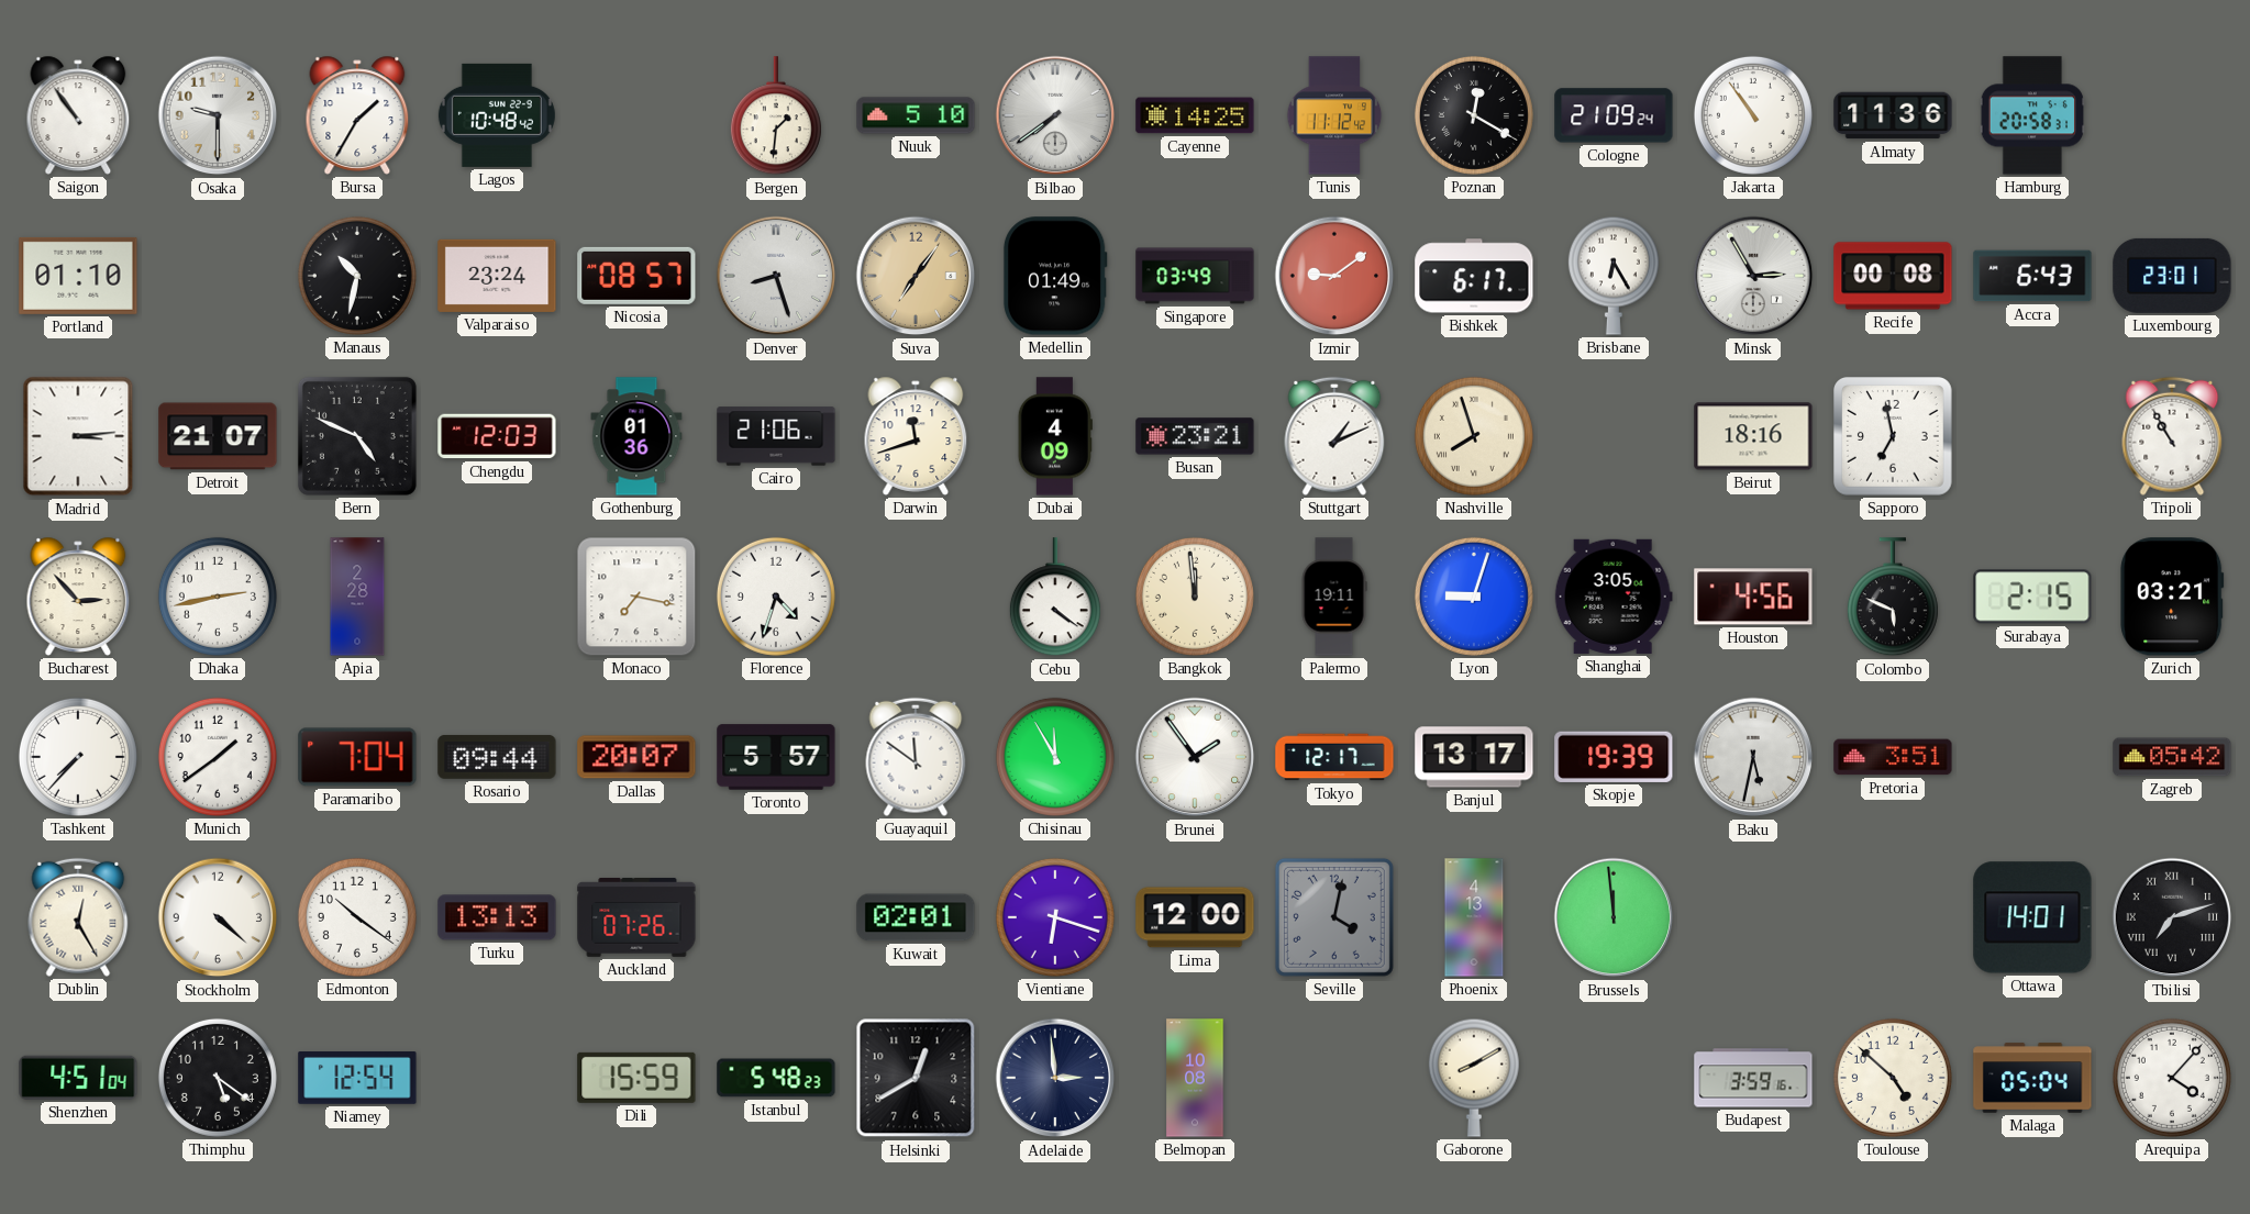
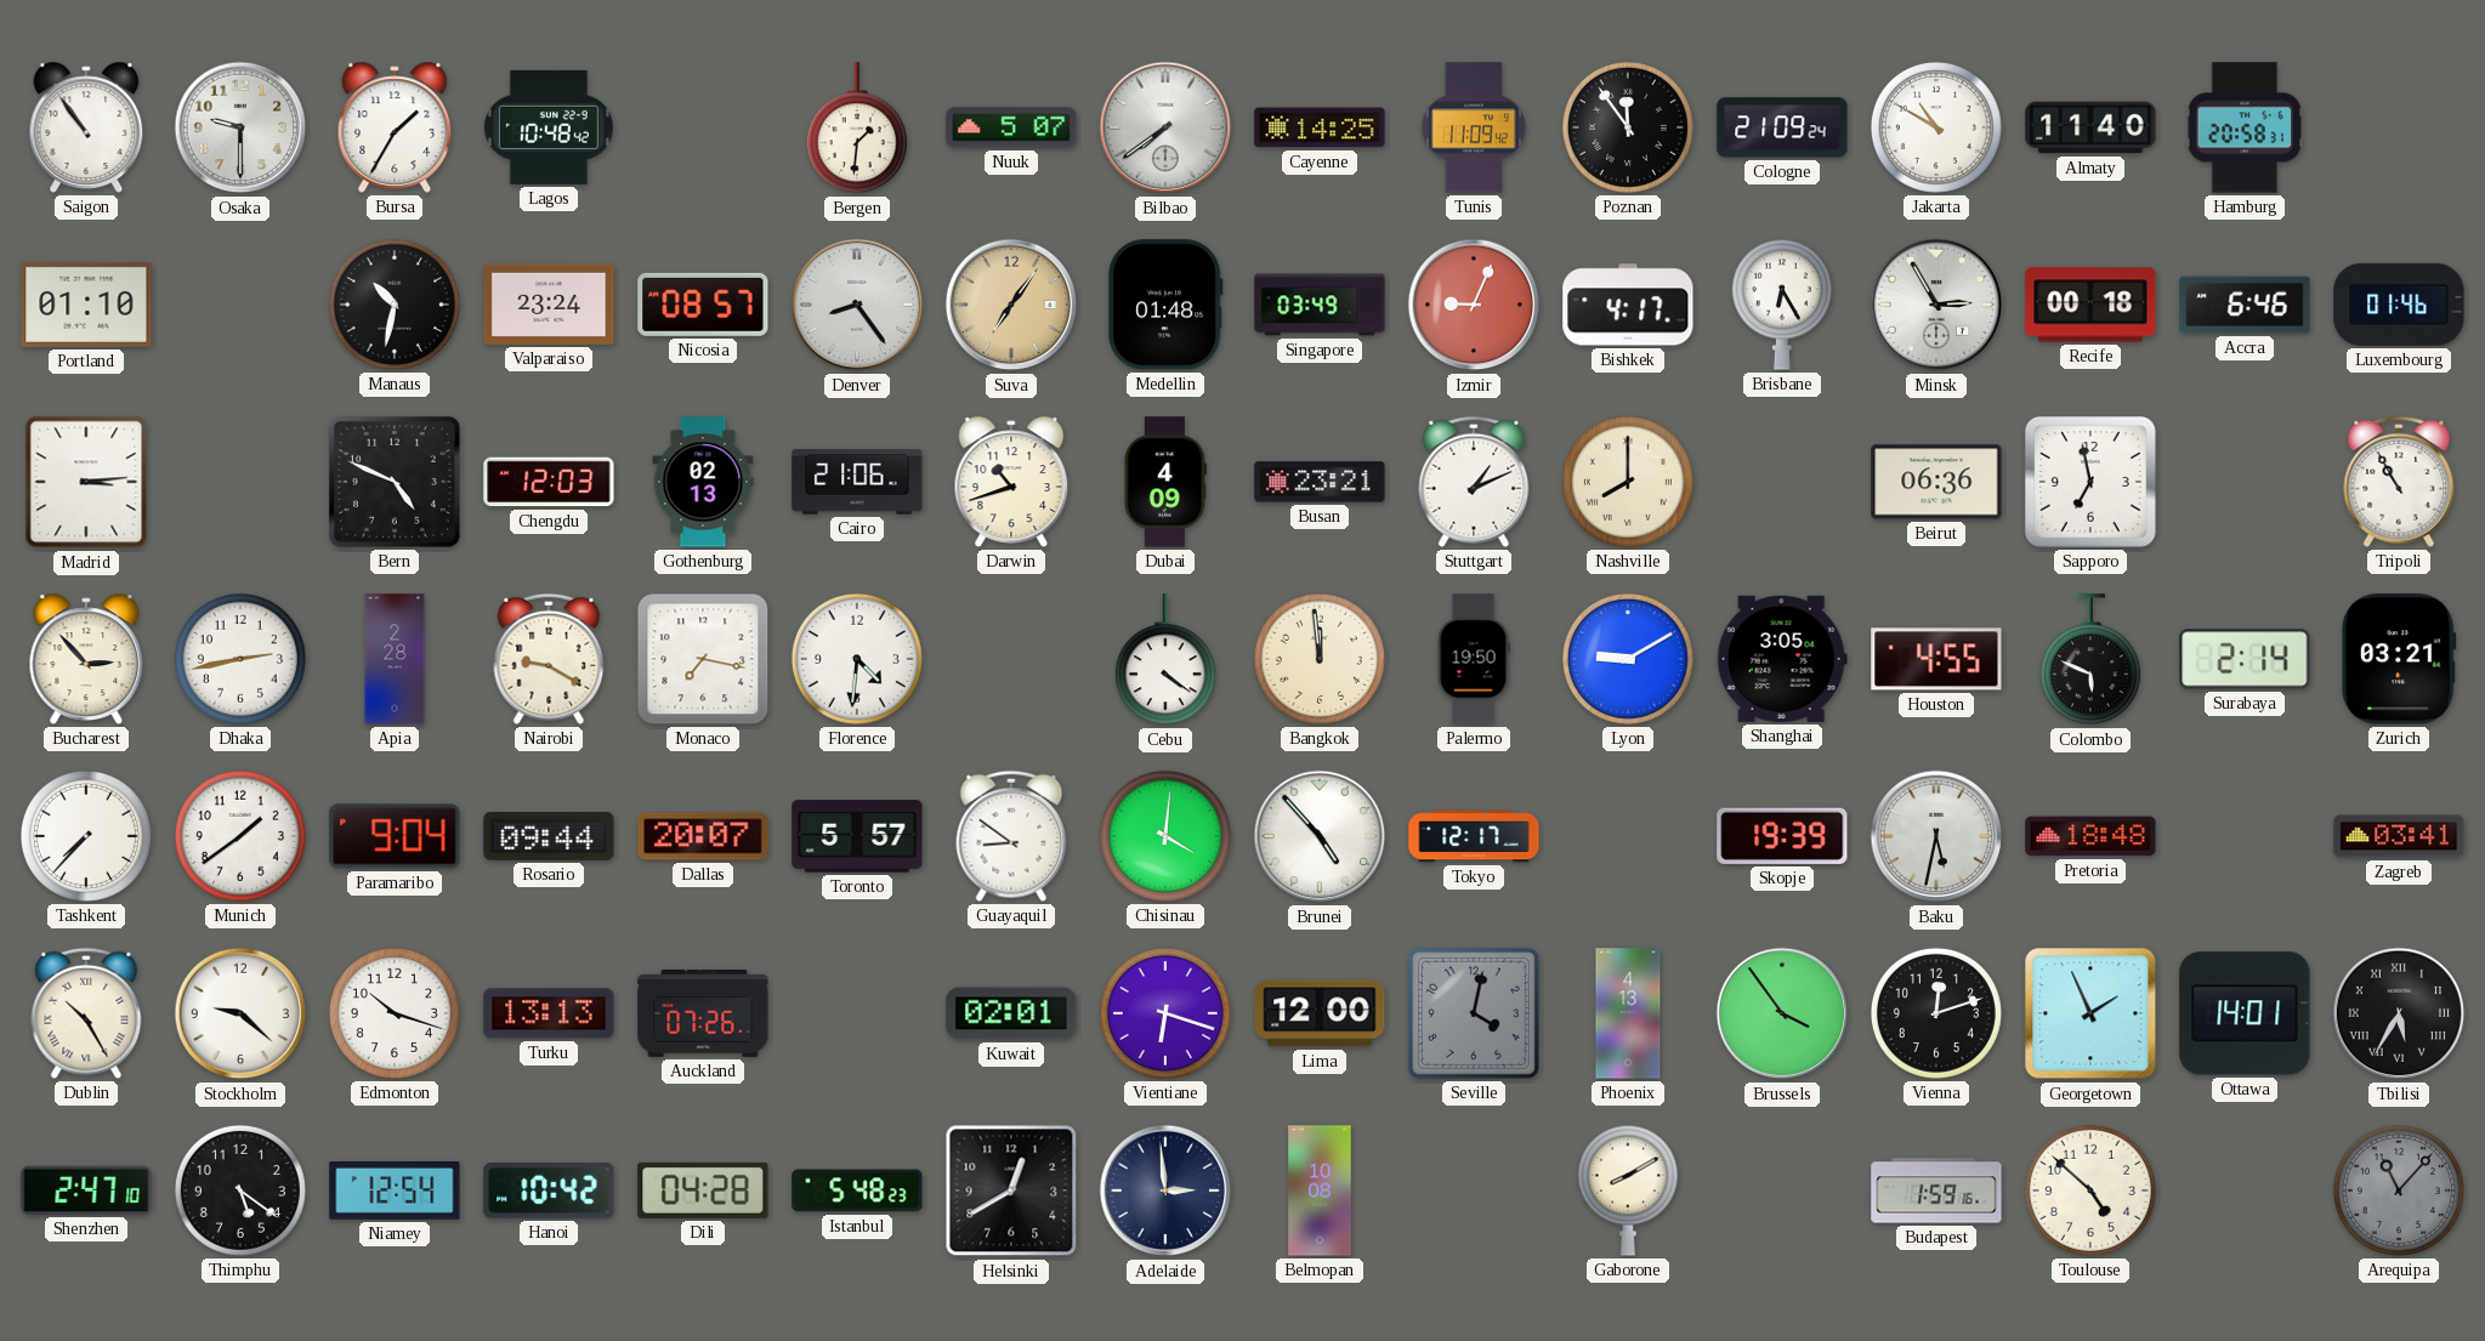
Nuuk: 5:10 -> 5:07 (1011, 127)
Tunis: 11:12 -> 11:09 (1474, 127)
Poznan: 12:20 -> 11:54 (1628, 127)
Jakarta: 10:54 -> 10:50 (1936, 127)
Almaty: 11:36 -> 11:40 (2090, 127)
Denver: 8:27 -> 8:24 (857, 305)
Medellin: 01:49 -> 01:48 (1165, 305)
Izmir: 9:09 -> 9:04 (1474, 305)
Bishkek: 6:17 -> 4:17 (1628, 305)
Recife: 00:08 -> 00:18 (2090, 305)
Accra: 6:43 -> 6:46 (2245, 305)
Luxembourg: 23:01 -> 01:46 (2399, 305)
Detroit: 21:07 -> none (218, 436)
Gothenburg: 01:36 -> 02:13 (703, 482)
Darwin: 11:42 -> 10:42 (1011, 482)
Nashville: 7:57 -> 8:00 (1628, 482)
Beirut: 18:16 -> 06:36 (1936, 482)
Nairobi: none -> 9:20 (549, 659)
Florence: 4:33 -> 4:31 (857, 659)
Palermo: 19:11 -> 19:50 (1474, 659)
Lyon: 9:03 -> 9:10 (1628, 659)
Houston: 4:56 -> 4:55 (1936, 659)
Surabaya: 2:15 -> 2:14 (2245, 659)
Paramaribo: 7:04 -> 9:04 (395, 836)
Guayaquil: 11:51 -> 8:51 (1011, 836)
Chisinau: 11:55 -> 4:01 (1165, 836)
Brunei: 1:54 -> 4:53 (1320, 836)
Banjul: 13:17 -> none (1474, 757)
Pretoria: 3:51 -> 18:48 (2090, 836)
Zagreb: 05:42 -> 03:41 (2399, 836)
Dublin: 12:25 -> 10:25 (86, 1013)
Stockholm: 4:22 -> 9:22 (240, 1013)
Edmonton: 10:21 -> 10:18 (395, 1013)
Brussels: 11:59 -> 3:54 (1782, 1013)
Vienna: none -> 12:12 (1936, 1013)
Georgetown: none -> 1:56 (2090, 1013)
Tbilisi: 7:12 -> 5:35 (2399, 1013)
Shenzhen: 4:51 -> 2:47 (86, 1191)
Hanoi: none -> 10:42 (549, 1191)
Dili: 15:59 -> 04:28 (703, 1191)
Budapest: 3:59 -> 1:59 (1936, 1191)
Malaga: 05:04 -> none (2032, 1078)
Arequipa: 4:07 -> 11:07 (2399, 1191)
Arequipa dial: white -> grey (2399, 1191)
